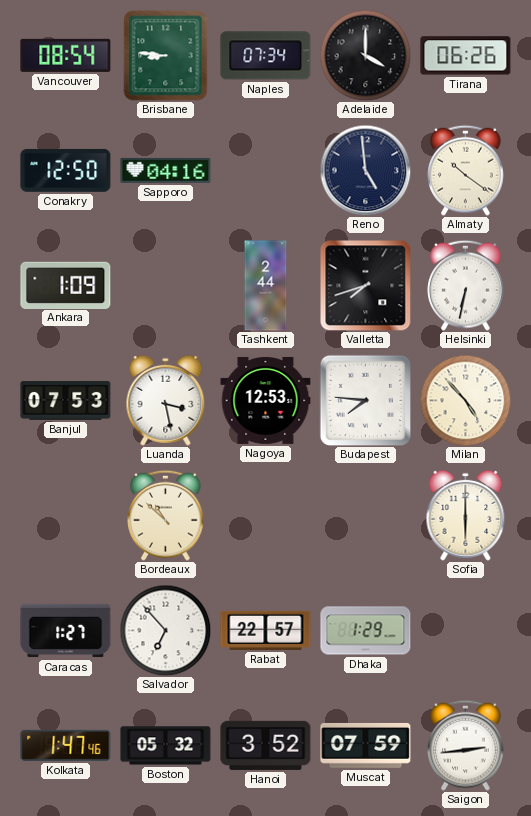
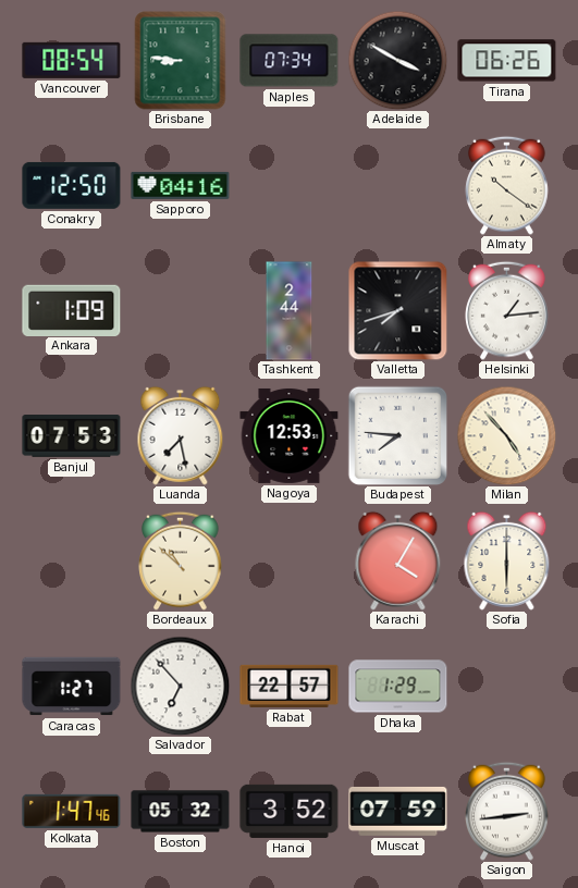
Adelaide: 4:00 -> 3:50 (397, 60)
Reno: 4:59 -> none (365, 170)
Helsinki: 6:32 -> 1:14 (507, 310)
Luanda: 3:28 -> 7:28 (181, 435)
Karachi: none -> 4:05 (398, 560)
